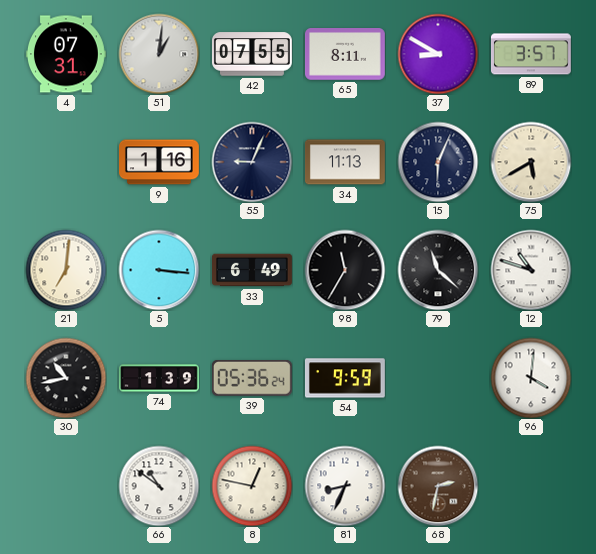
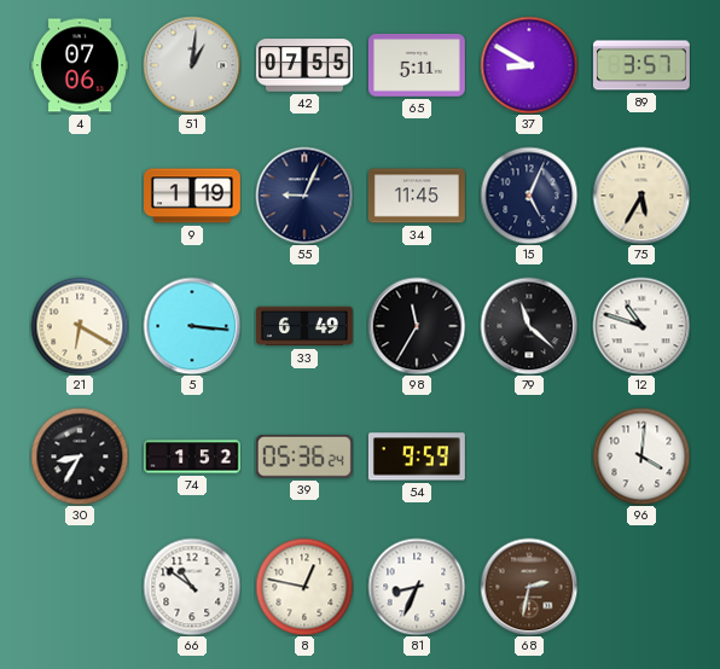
4: 07:31 -> 07:06 (80, 65)
65: 8:11 -> 5:11 (417, 66)
9: 1:16 -> 1:19 (193, 196)
34: 11:13 -> 11:45 (417, 196)
15: 6:04 -> 5:04 (529, 196)
75: 5:40 -> 5:35 (641, 196)
21: 7:01 -> 6:20 (80, 326)
30: 10:43 -> 8:35 (80, 456)
74: 1:39 -> 1:52 (193, 456)
